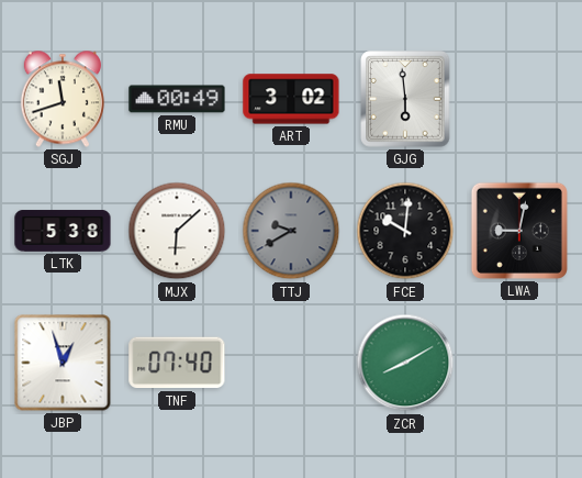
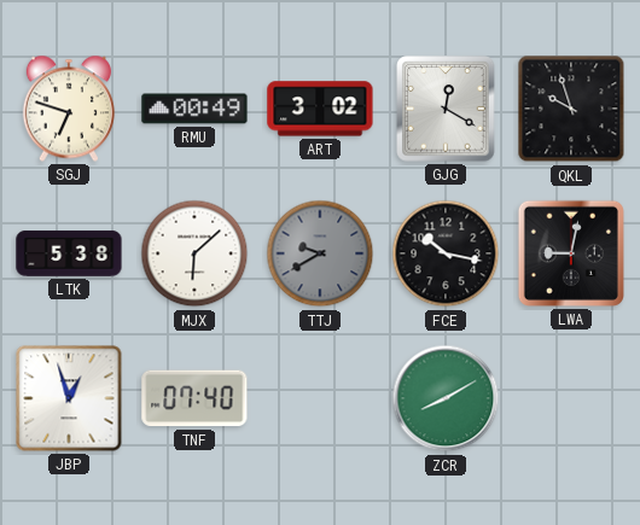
SGJ: 11:42 -> 6:48 (68, 109)
GJG: 5:59 -> 12:20 (446, 109)
QKL: none -> 9:57 (571, 109)
FCE: 10:01 -> 10:17 (446, 253)
